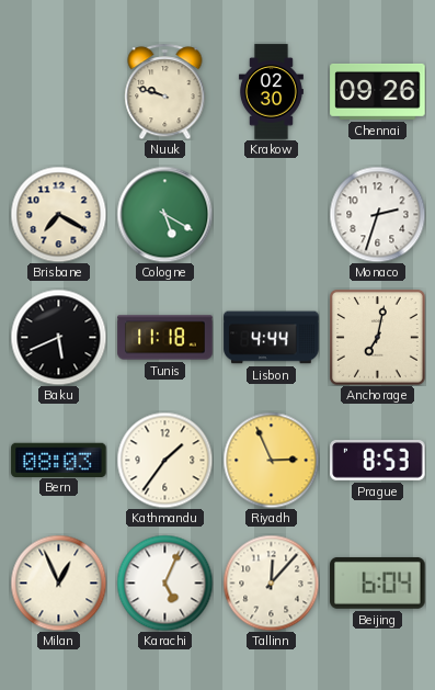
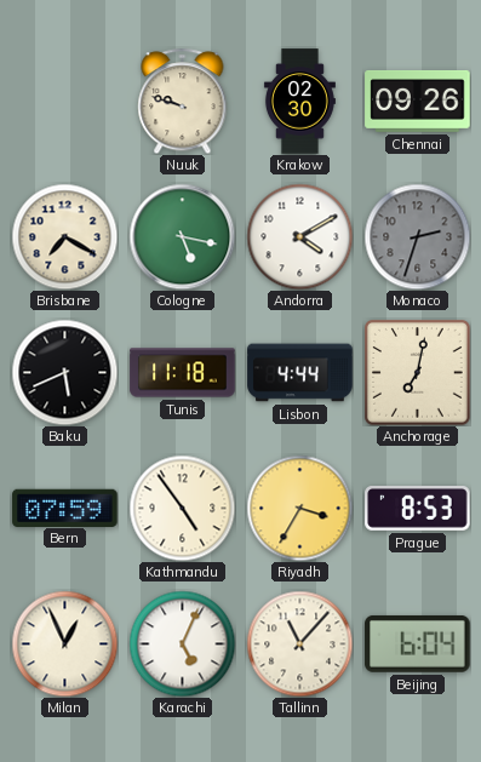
Cologne: 5:20 -> 5:17 (182, 236)
Andorra: none -> 4:10 (299, 236)
Monaco dial: white -> grey (417, 236)
Bern: 08:03 -> 07:59 (65, 508)
Kathmandu: 1:36 -> 4:54 (182, 508)
Riyadh: 2:56 -> 3:35 (299, 508)
Tallinn: 12:07 -> 11:07 (299, 643)
